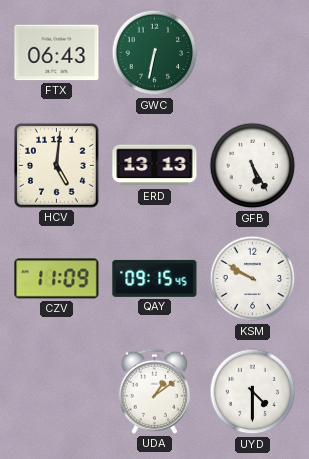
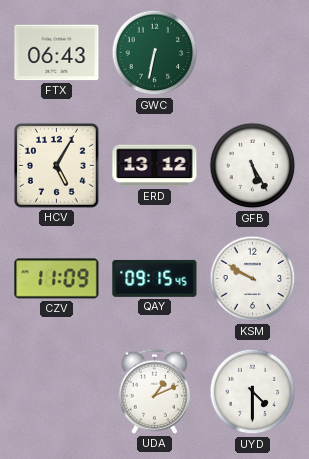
HCV: 5:01 -> 5:05 (56, 165)
ERD: 13:13 -> 13:12 (155, 166)
UDA: 1:09 -> 1:11 (154, 391)
